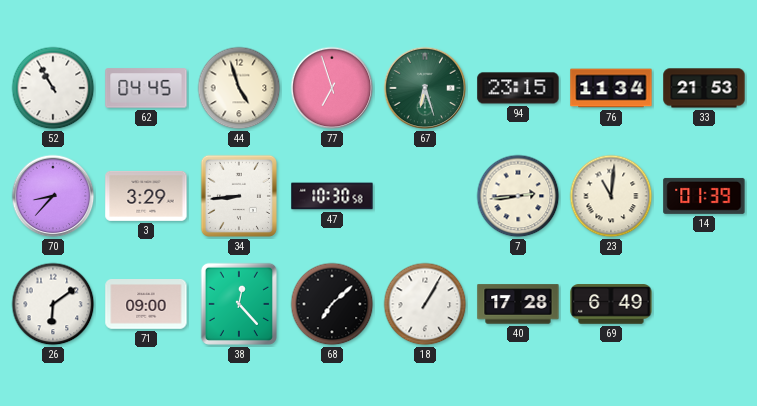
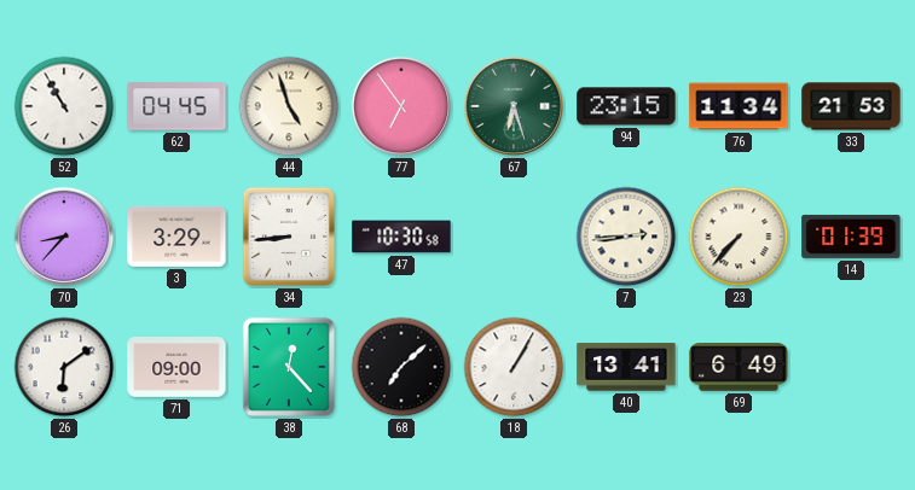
77: 6:57 -> 6:54 (401, 106)
23: 11:01 -> 7:37 (739, 237)
40: 17:28 -> 13:41 (626, 367)
